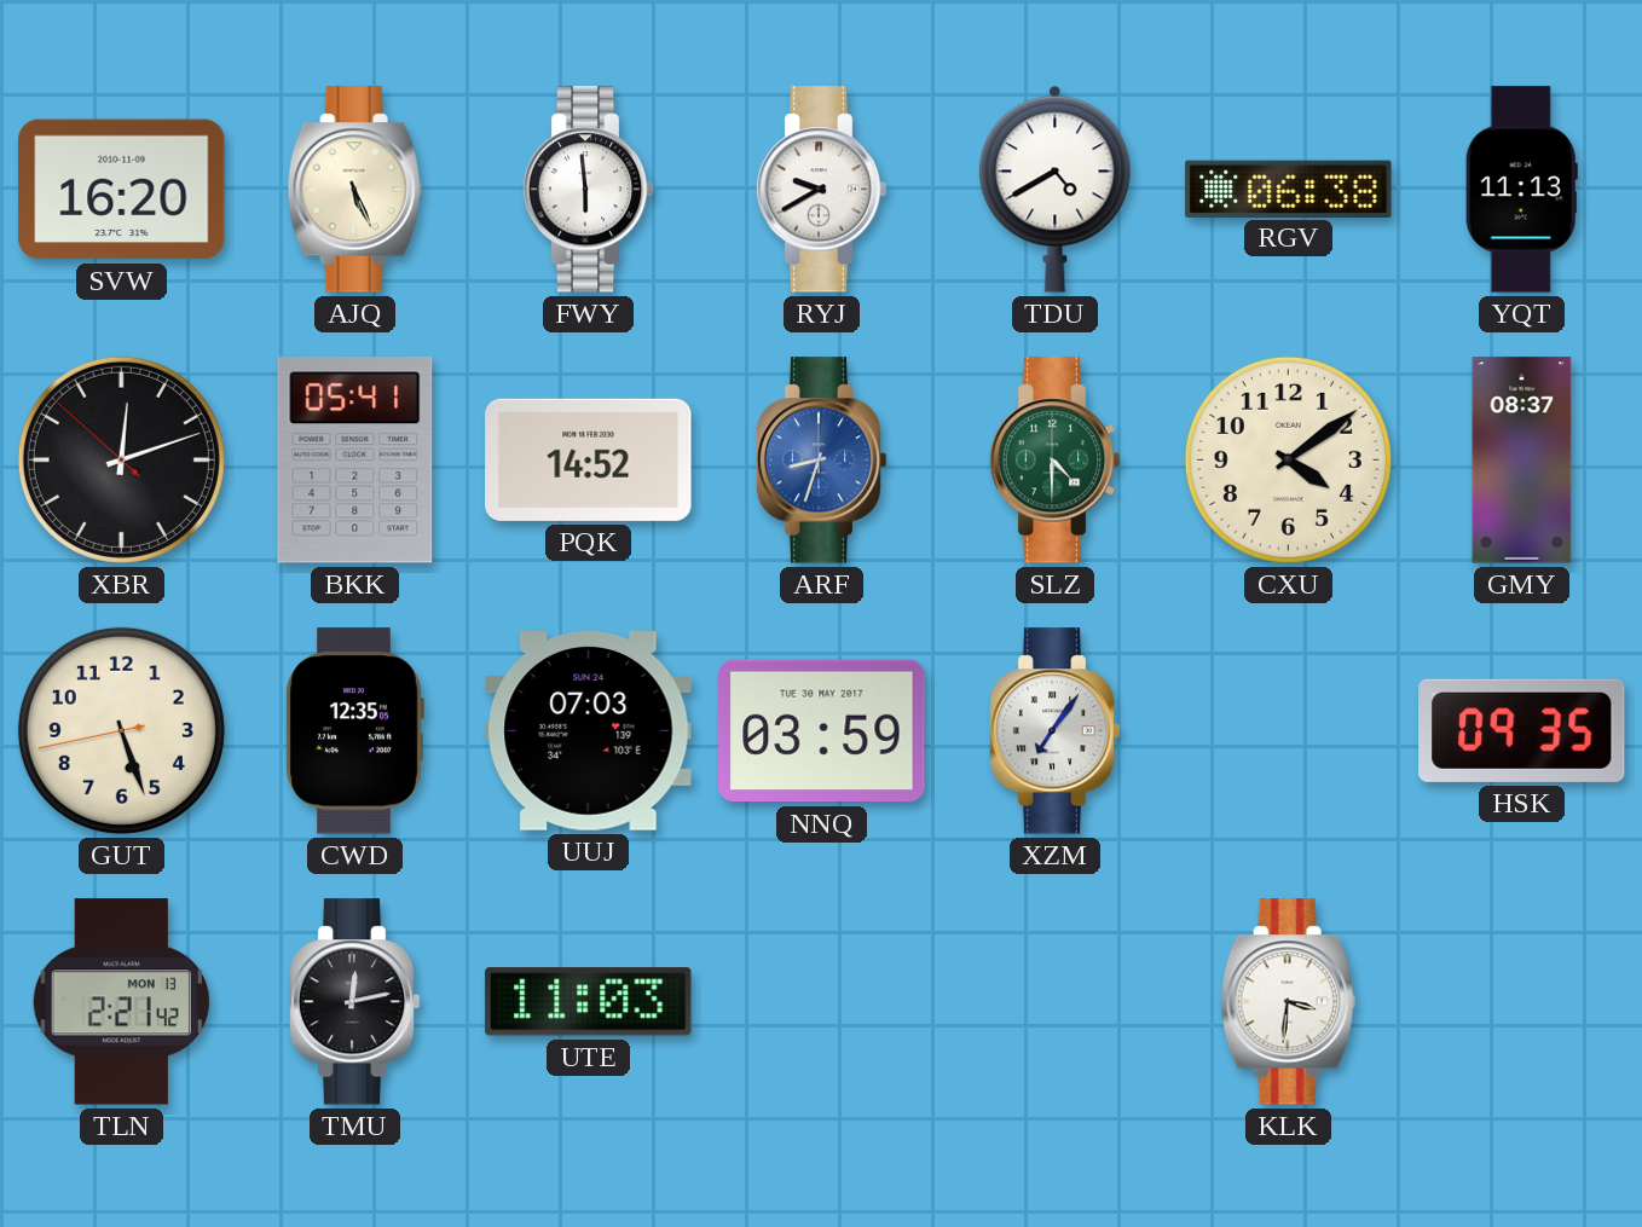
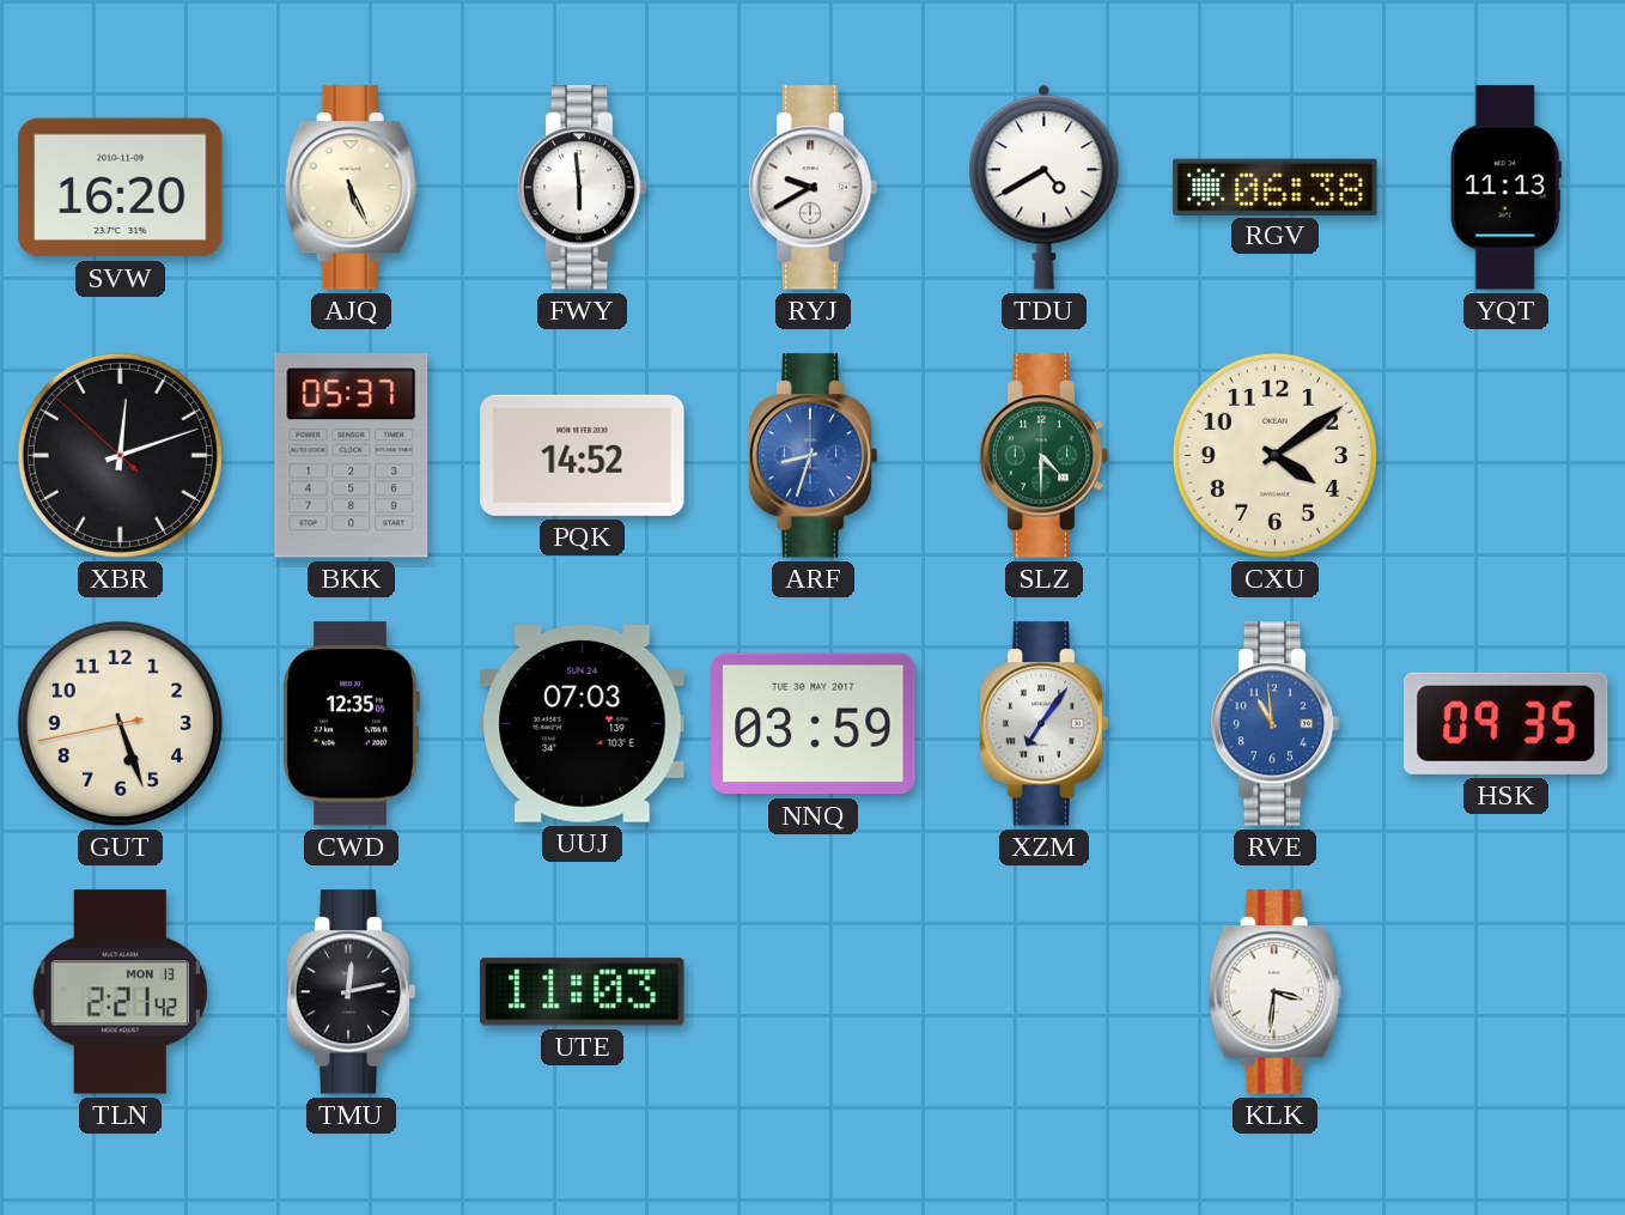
BKK: 05:41 -> 05:37 (352, 456)
GMY: 08:37 -> none (1522, 461)
RVE: none -> 10:59 (1274, 724)
